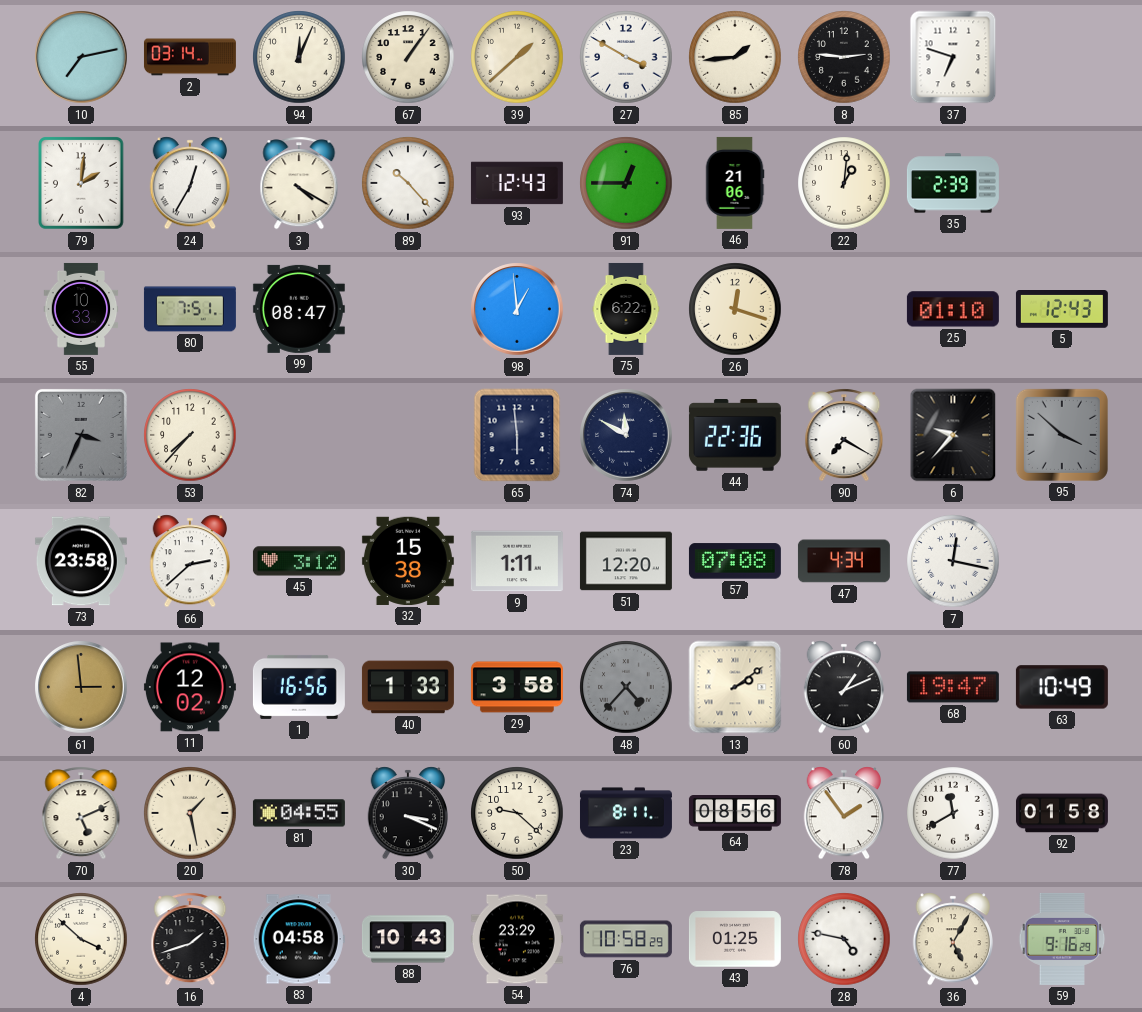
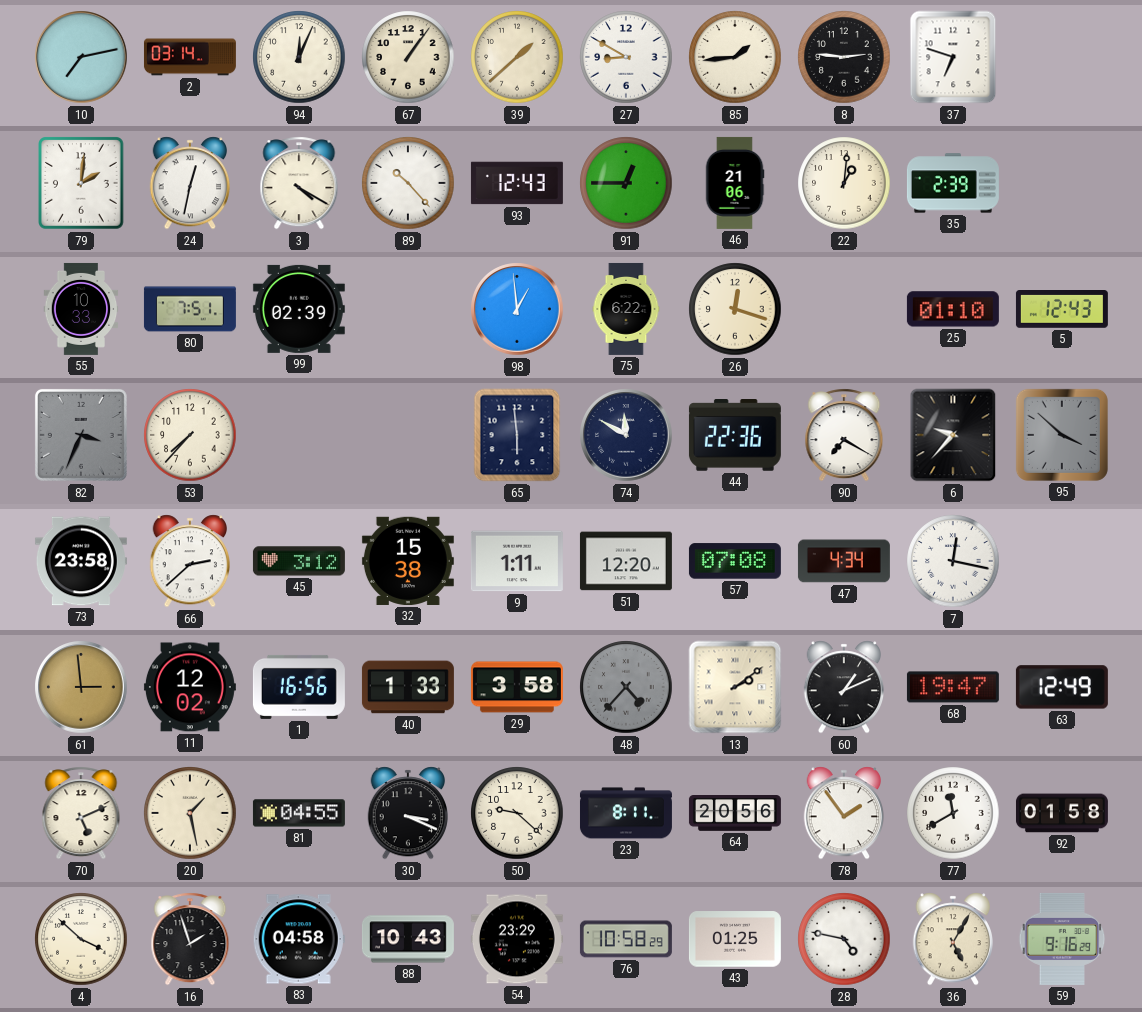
27: 3:50 -> 8:50 (626, 57)
24: 12:35 -> 12:32 (189, 183)
99: 08:47 -> 02:39 (299, 309)
63: 10:49 -> 12:49 (1062, 687)
64: 08:56 -> 20:56 (735, 814)
16: 1:42 -> 1:57 (190, 939)
